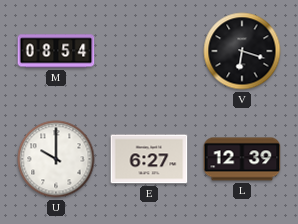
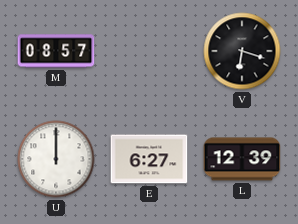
M: 08:54 -> 08:57 (56, 51)
U: 10:00 -> 12:00 (56, 159)
